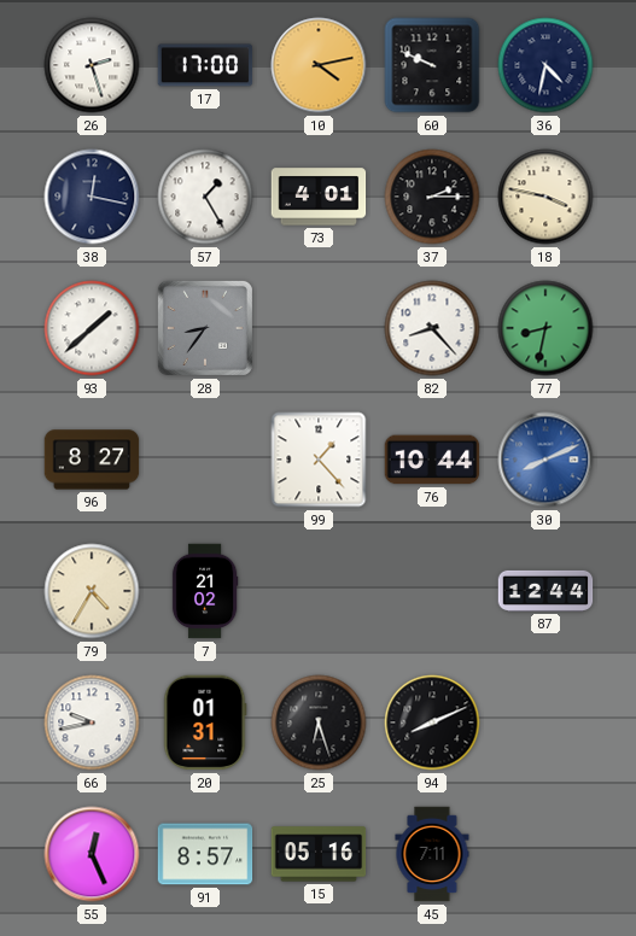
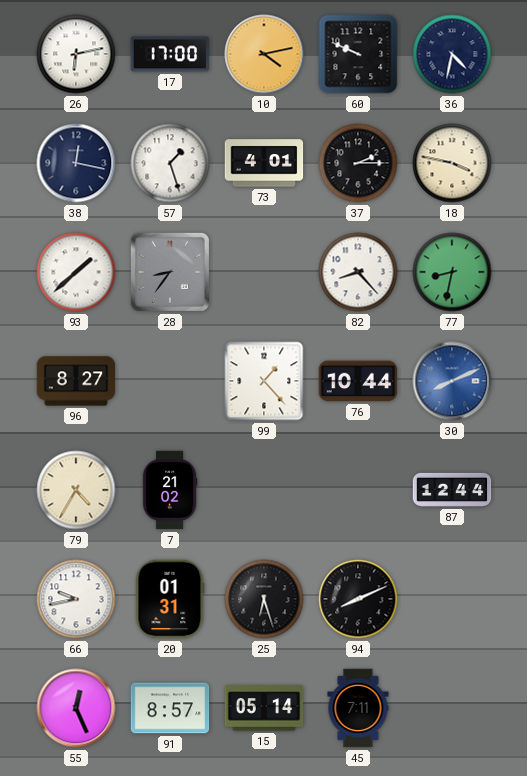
26: 2:27 -> 6:13 (76, 54)
57: 1:25 -> 1:27 (170, 163)
15: 05:16 -> 05:14 (264, 708)
